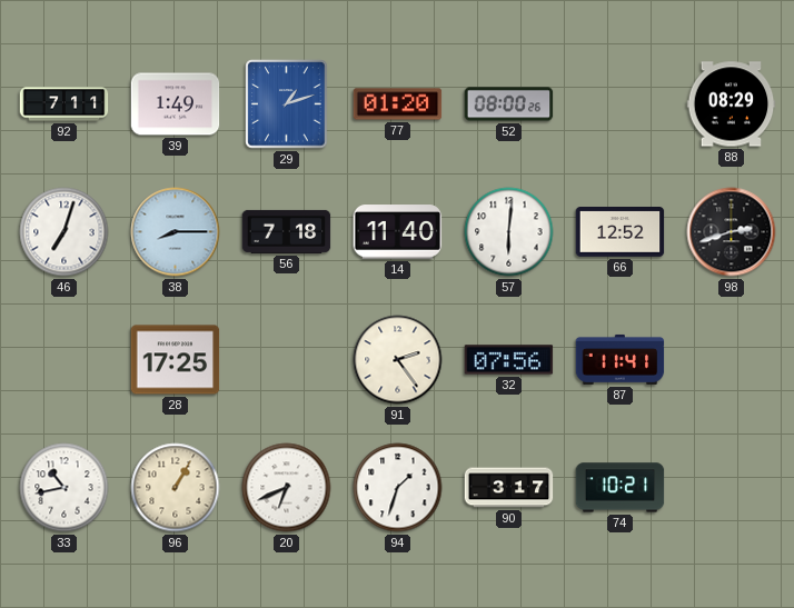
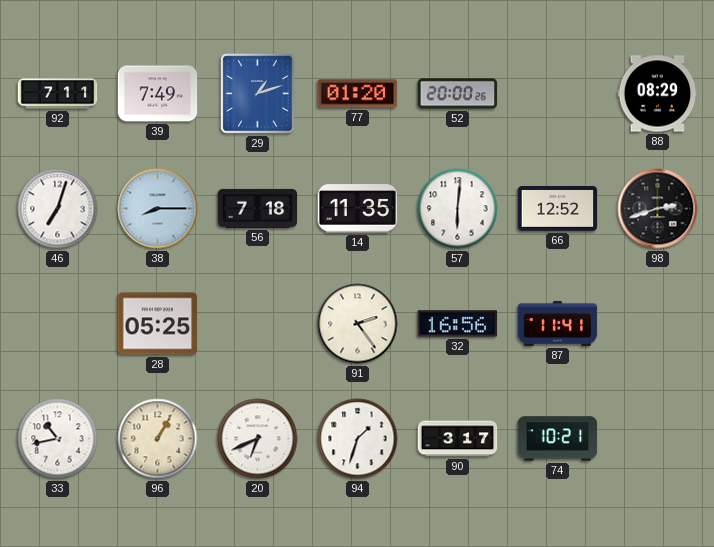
39: 1:49 -> 7:49 (158, 94)
52: 08:00 -> 20:00 (458, 94)
14: 11:40 -> 11:35 (358, 209)
28: 17:25 -> 05:25 (158, 324)
32: 07:56 -> 16:56 (458, 324)
